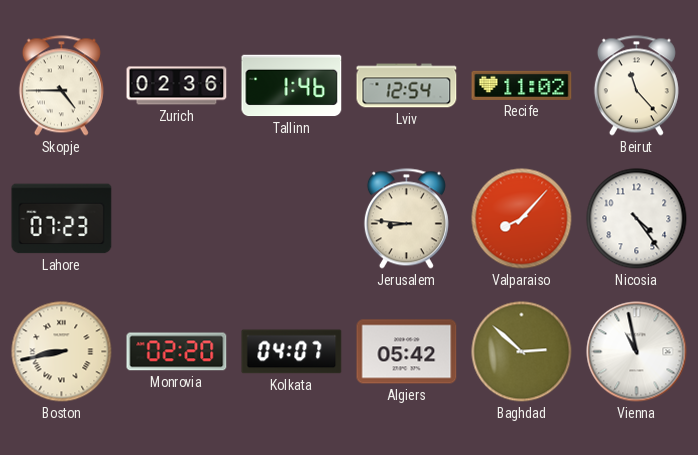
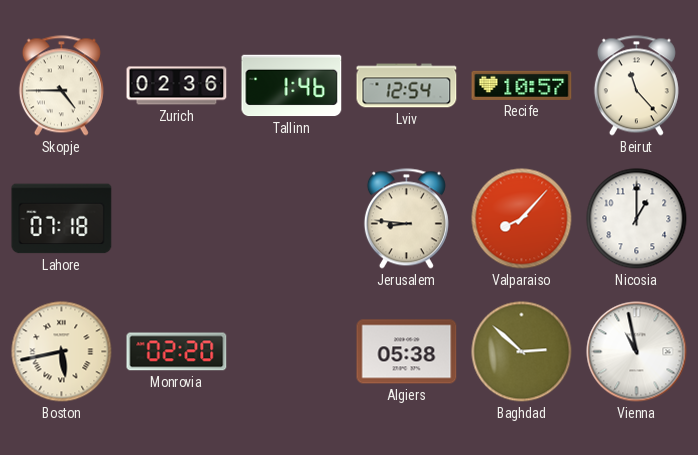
Recife: 11:02 -> 10:57 (522, 85)
Lahore: 07:23 -> 07:18 (62, 219)
Nicosia: 4:24 -> 1:00 (637, 219)
Boston: 8:43 -> 5:43 (62, 352)
Kolkata: 04:07 -> none (292, 352)
Algiers: 05:42 -> 05:38 (407, 352)
